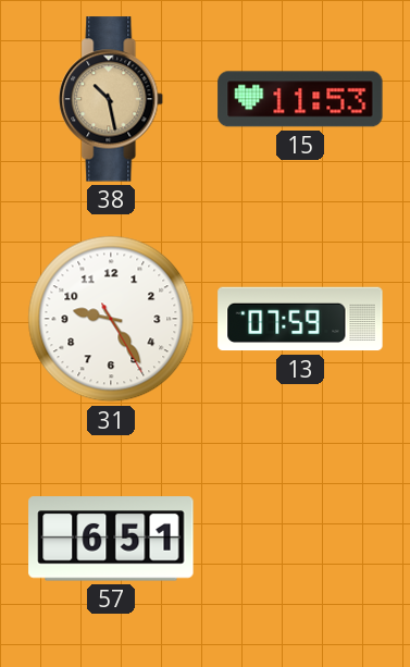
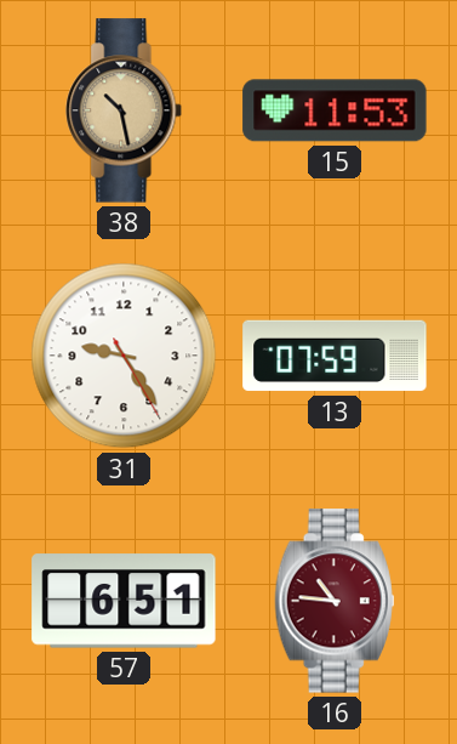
16: none -> 10:46 (335, 601)
